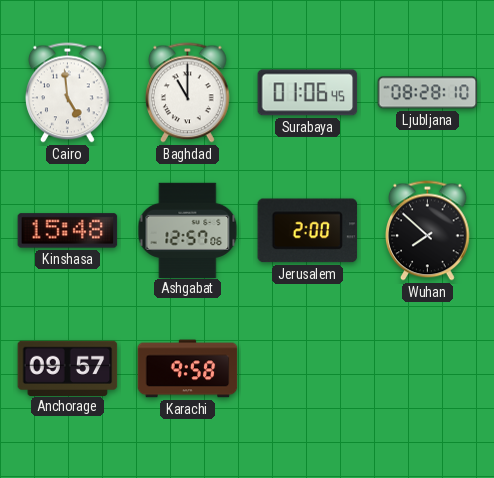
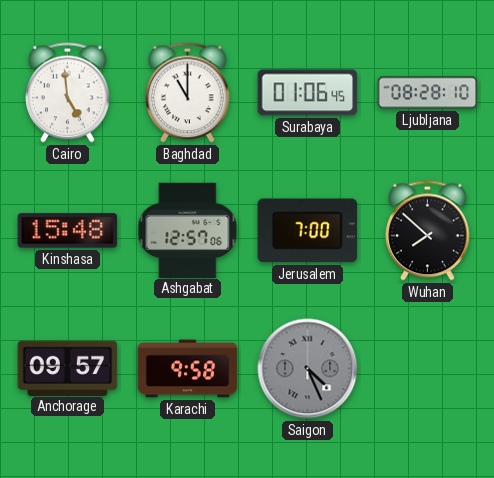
Jerusalem: 2:00 -> 7:00 (308, 231)
Saigon: none -> 4:26 (308, 369)
